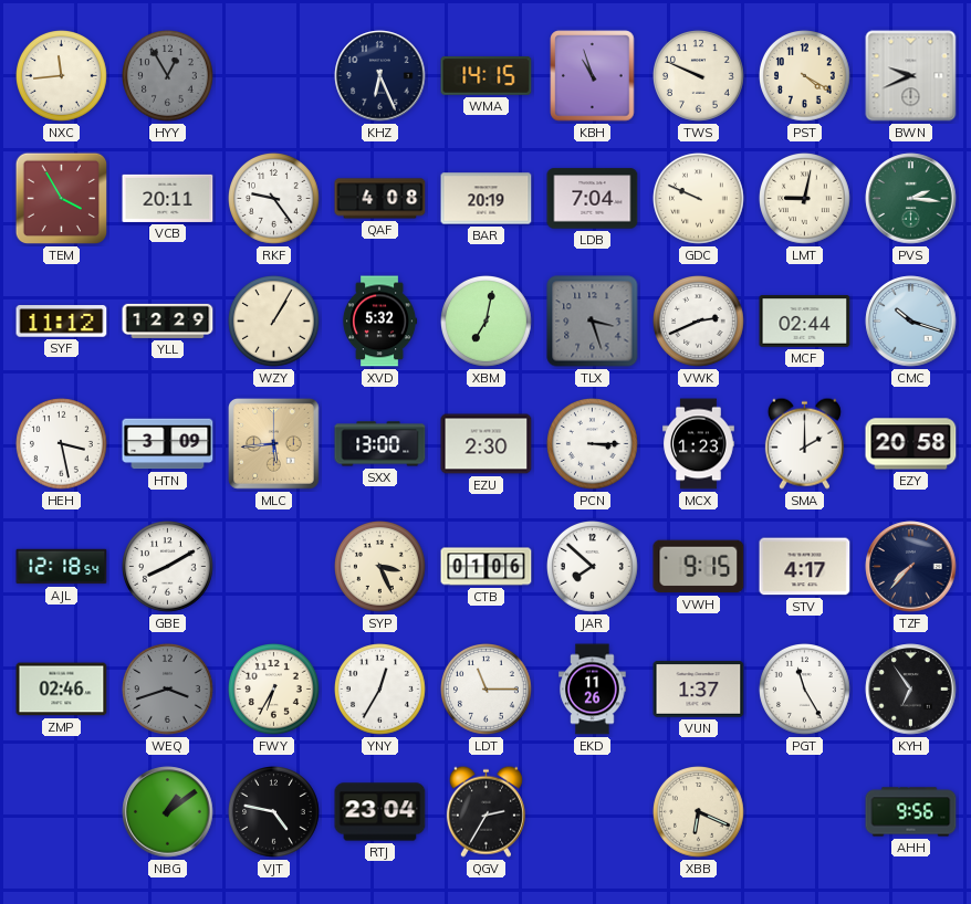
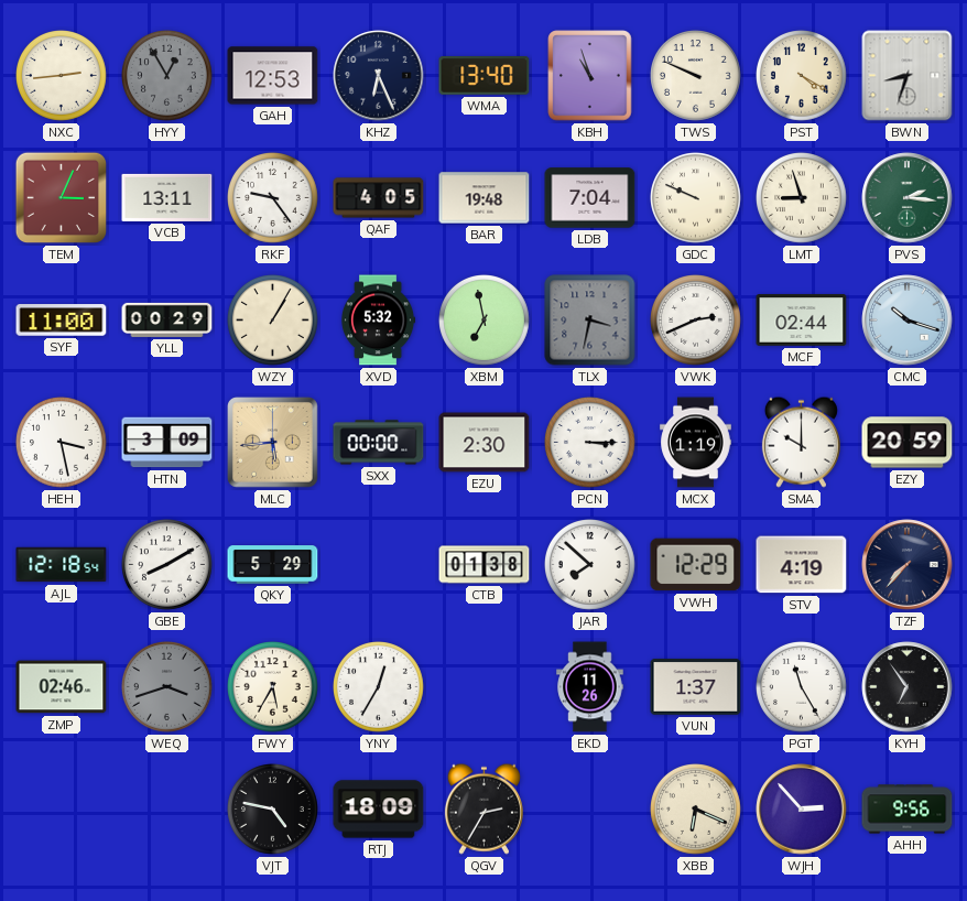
NXC: 11:44 -> 2:44 (62, 76)
GAH: none -> 12:53 (273, 76)
WMA: 14:15 -> 13:40 (485, 76)
BWN: 9:41 -> 8:33 (908, 76)
TEM: 3:55 -> 3:04 (62, 198)
VCB: 20:11 -> 13:11 (167, 197)
QAF: 4:08 -> 4:05 (379, 198)
BAR: 20:19 -> 19:48 (485, 198)
LMT: 9:02 -> 8:57 (802, 198)
SYF: 11:12 -> 11:00 (62, 321)
YLL: 12:29 -> 00:29 (167, 319)
XBM: 7:02 -> 6:58 (485, 321)
TLX: 3:27 -> 3:32 (590, 321)
SXX: 13:00 -> 00:00 (379, 443)
MCX: 1:23 -> 1:19 (696, 443)
SMA: 2:00 -> 10:00 (801, 442)
EZY: 20:58 -> 20:59 (908, 443)
QKY: none -> 5:29 (273, 565)
SYP: 3:26 -> none (380, 567)
CTB: 01:06 -> 01:38 (485, 565)
VWH: 9:15 -> 12:29 (696, 565)
STV: 4:17 -> 4:19 (802, 565)
FWY: 6:35 -> 5:35 (273, 687)
LDT: 11:15 -> none (487, 690)
NBG: 1:09 -> none (168, 812)
RTJ: 23:04 -> 18:09 (379, 810)
WJH: none -> 2:53 (802, 810)
